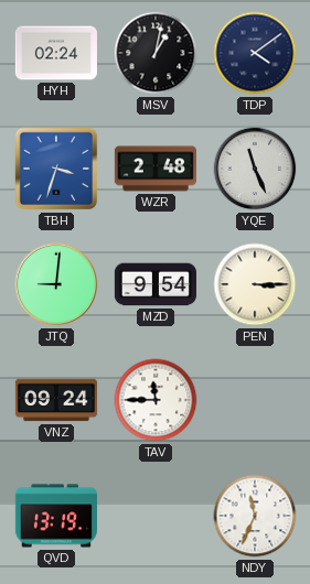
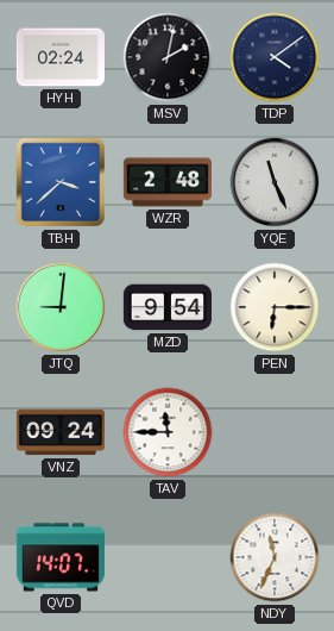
MSV: 1:02 -> 2:02 (168, 57)
TBH: 3:33 -> 3:38 (61, 182)
PEN: 3:15 -> 6:15 (275, 307)
QVD: 13:19 -> 14:07 (61, 557)
